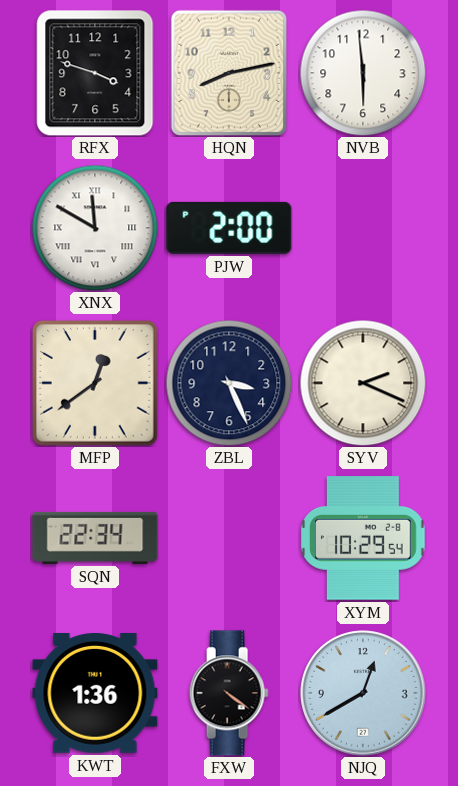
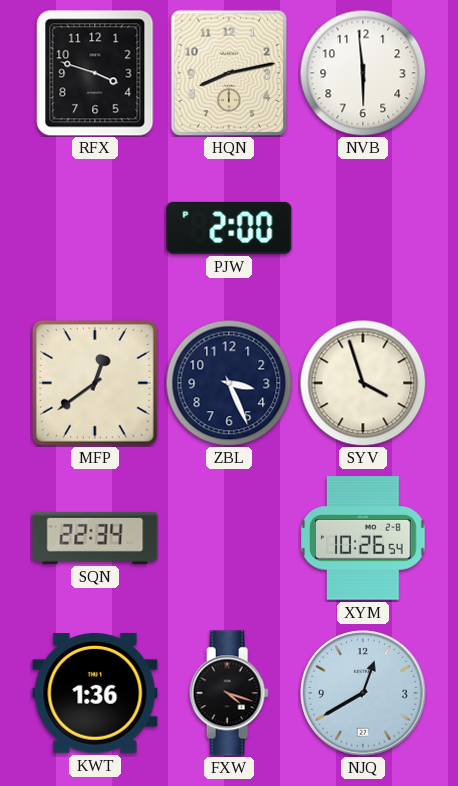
XNX: 11:50 -> none (95, 228)
SYV: 2:19 -> 3:57 (363, 383)
XYM: 10:29 -> 10:26 (363, 538)
FXW: 4:21 -> 4:18 (229, 693)
